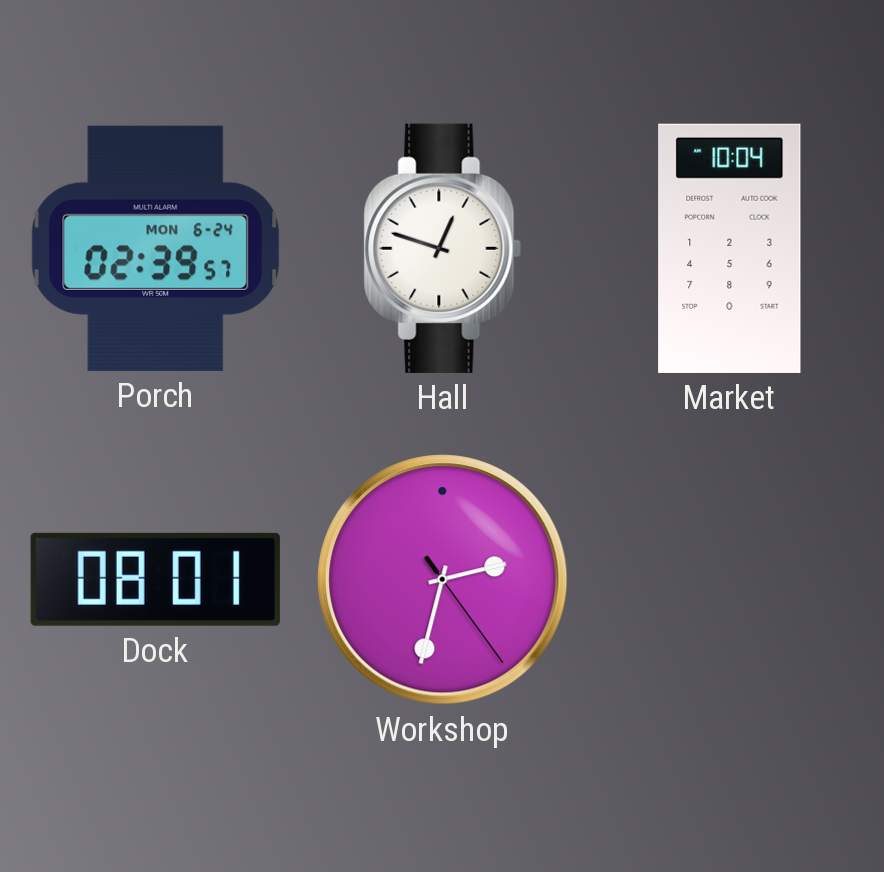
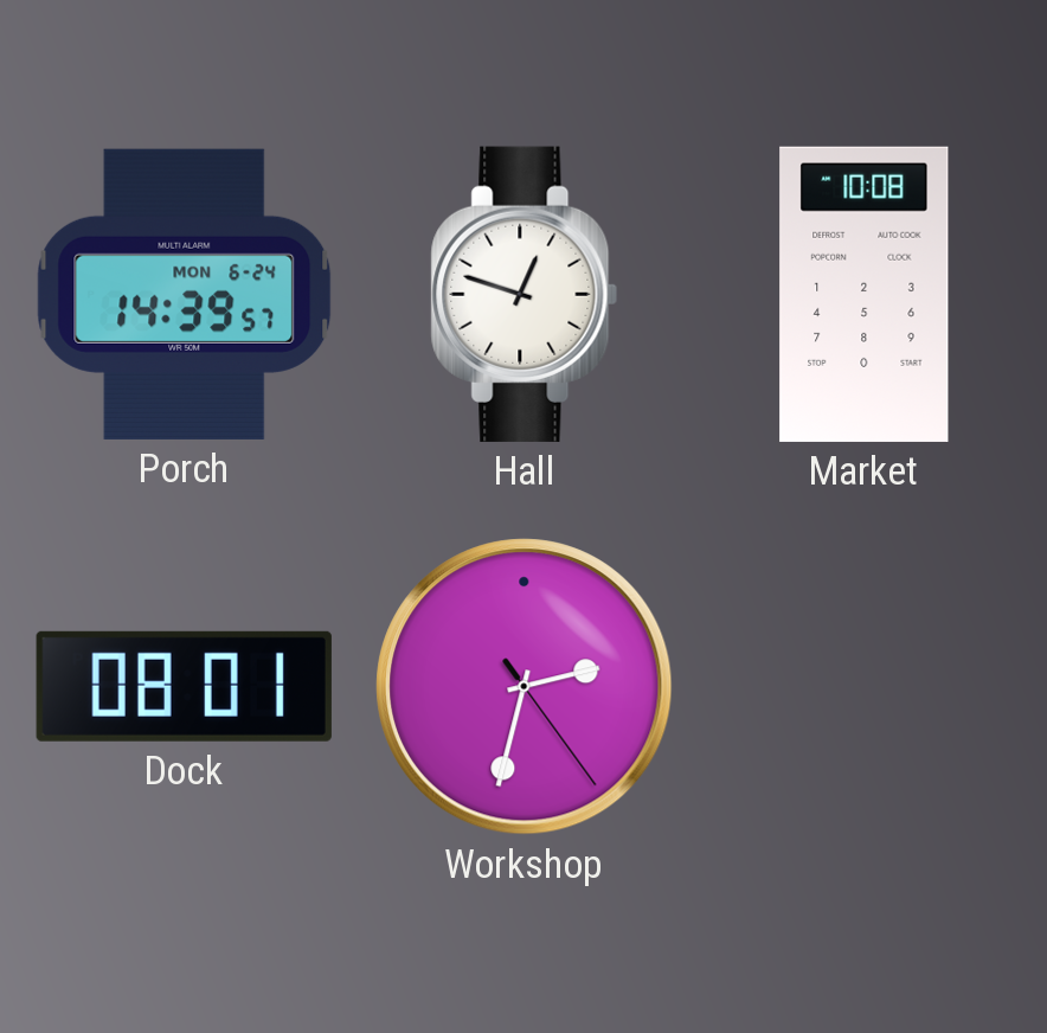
Porch: 02:39 -> 14:39 (185, 294)
Market: 10:04 -> 10:08 (865, 294)
